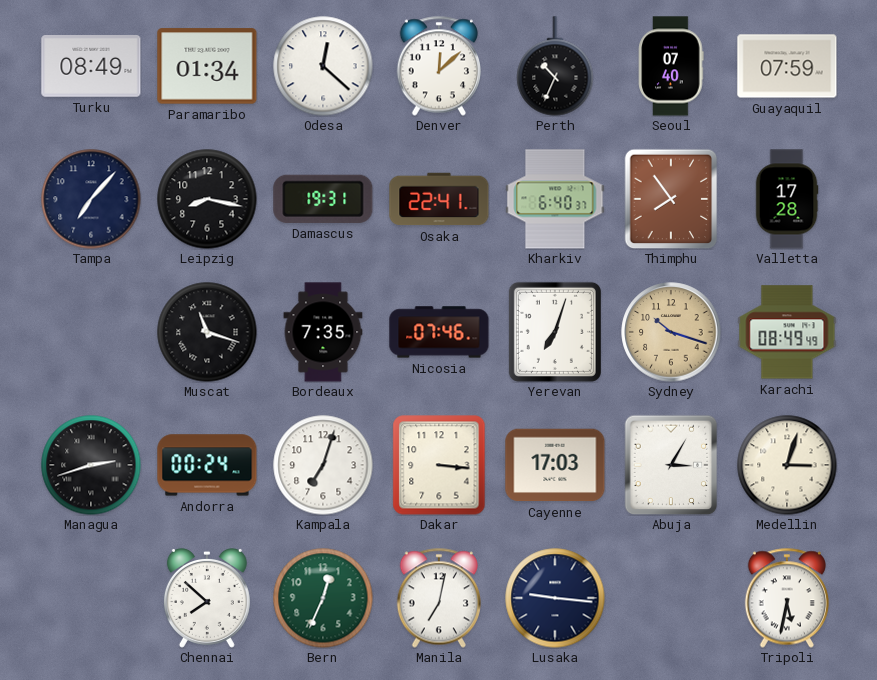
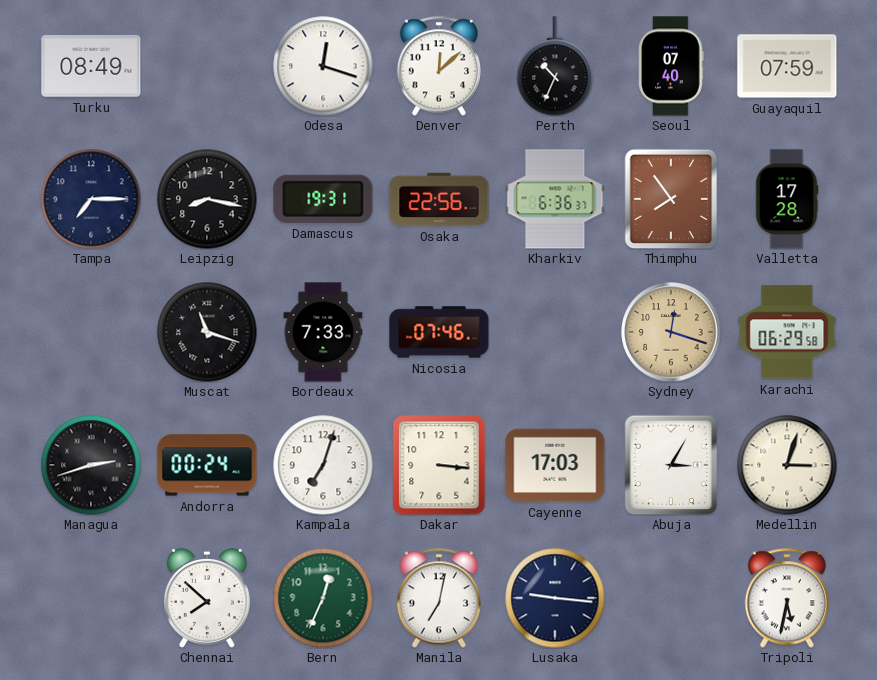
Paramaribo: 01:34 -> none (207, 66)
Odesa: 12:22 -> 12:18 (323, 66)
Tampa: 7:07 -> 7:15 (91, 199)
Osaka: 22:41 -> 22:56 (439, 199)
Kharkiv: 6:40 -> 6:36 (555, 199)
Bordeaux: 7:35 -> 7:33 (323, 332)
Yerevan: 7:03 -> none (555, 332)
Sydney: 10:18 -> 12:18 (671, 332)
Karachi: 08:49 -> 06:29 (787, 332)
